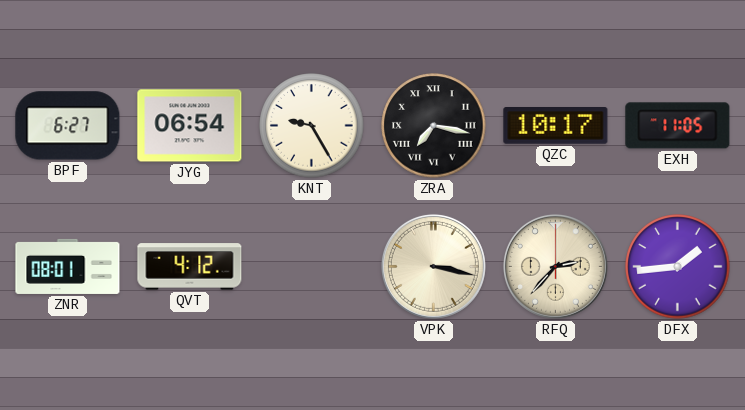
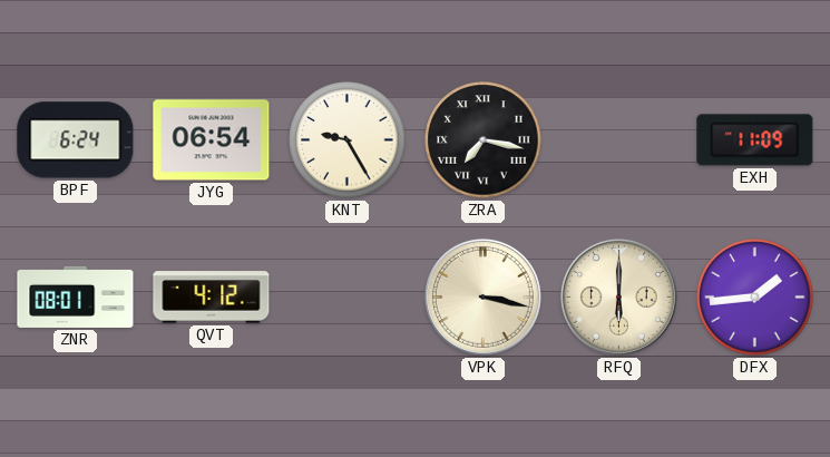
BPF: 6:27 -> 6:24 (76, 140)
QZC: 10:17 -> none (556, 126)
EXH: 11:05 -> 11:09 (755, 140)
RFQ: 2:37 -> 6:00 (618, 296)
